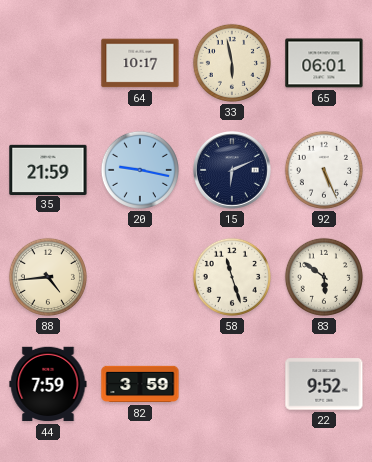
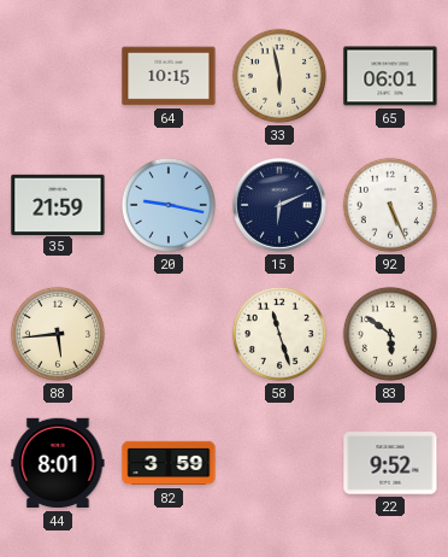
64: 10:17 -> 10:15 (169, 76)
88: 4:44 -> 5:44 (58, 334)
44: 7:59 -> 8:01 (58, 463)
